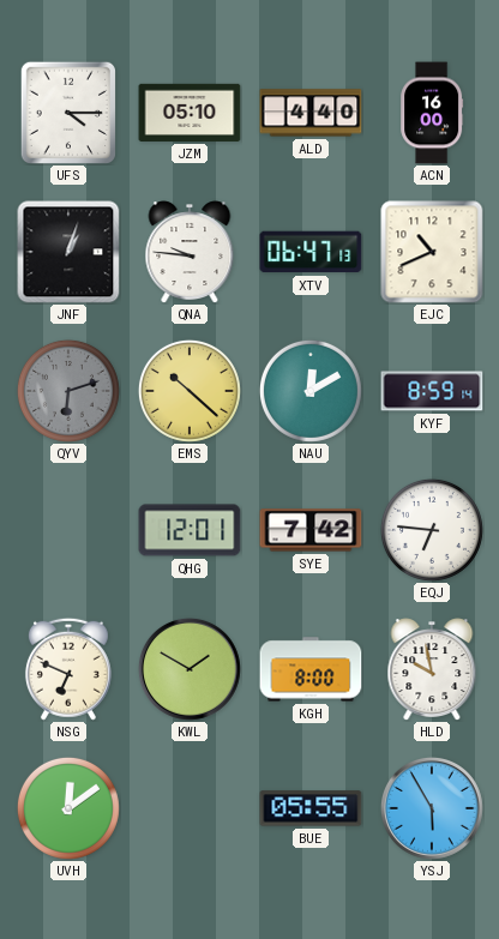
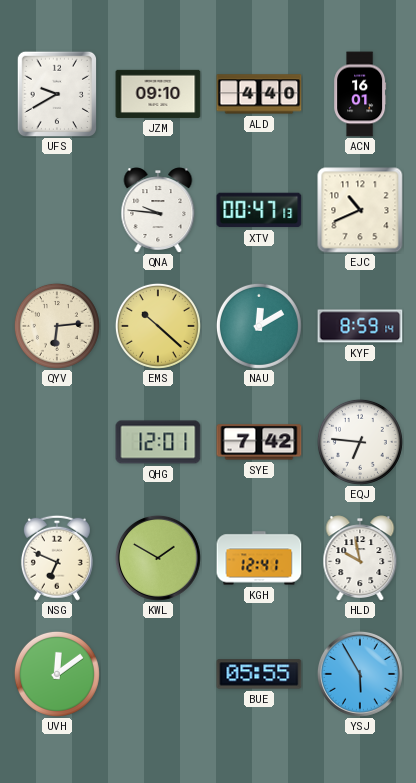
UFS: 4:15 -> 9:40 (56, 93)
JZM: 05:10 -> 09:10 (158, 94)
ACN: 16:00 -> 16:01 (360, 94)
JNF: 1:03 -> none (68, 252)
XTV: 06:47 -> 00:47 (259, 210)
QYV: 6:12 -> 6:14 (57, 326)
QYV dial: grey -> cream (57, 326)
KGH: 8:00 -> 12:41 (259, 558)
